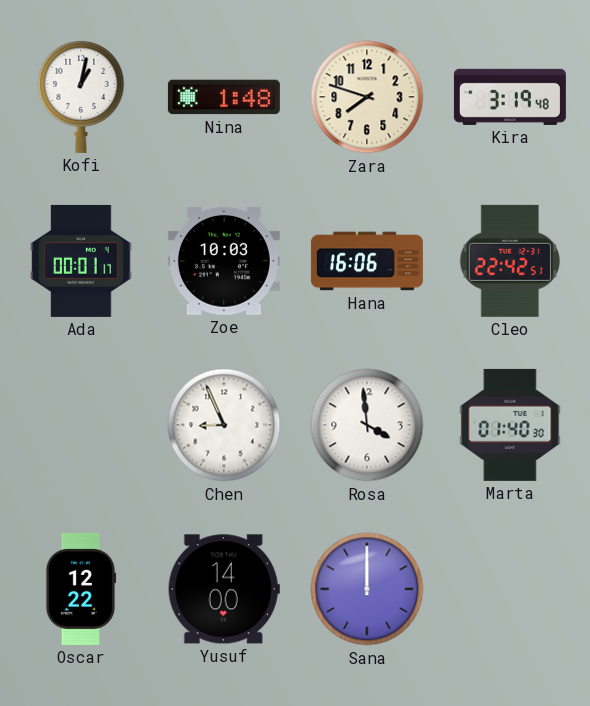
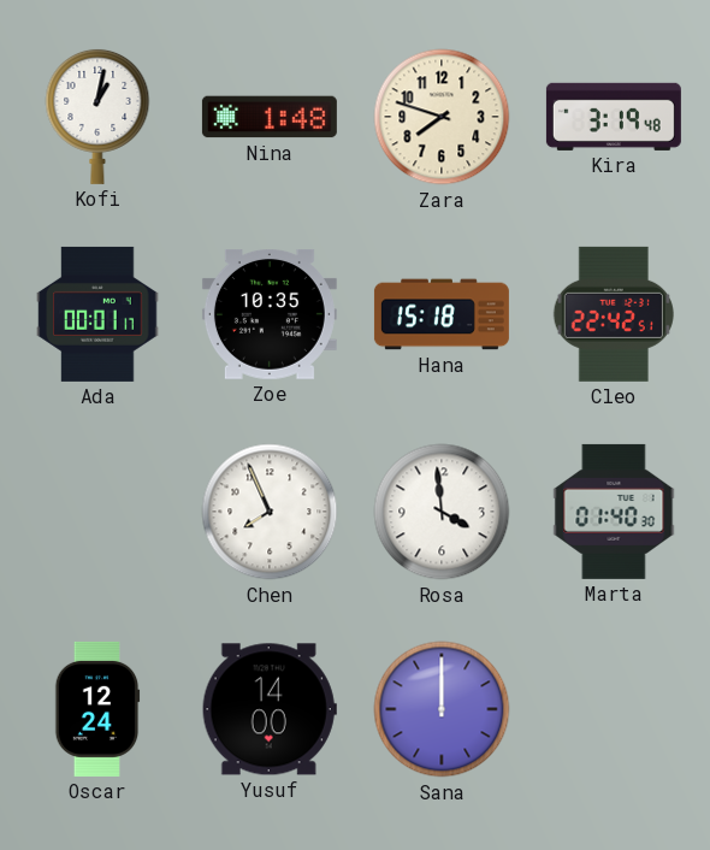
Zoe: 10:03 -> 10:35 (270, 315)
Hana: 16:06 -> 15:18 (442, 314)
Chen: 8:56 -> 7:56 (270, 512)
Oscar: 12:22 -> 12:24 (97, 709)
